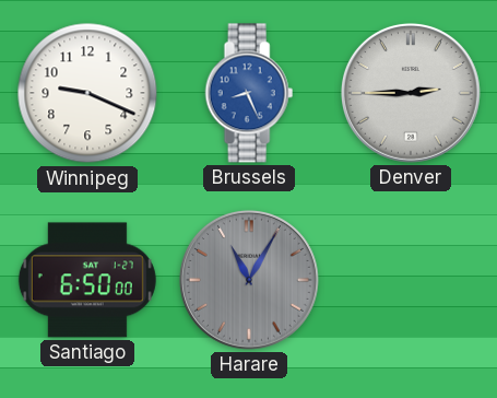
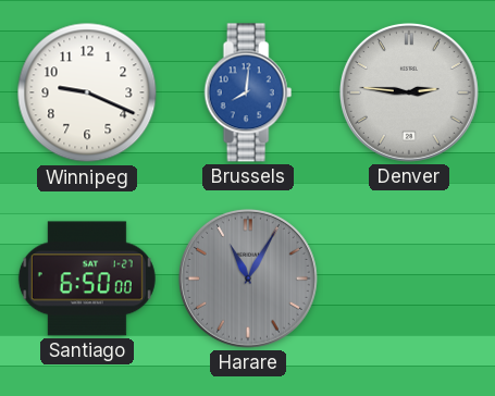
Brussels: 8:26 -> 8:01 (248, 92)
Denver: 2:45 -> 2:46 (409, 92)
